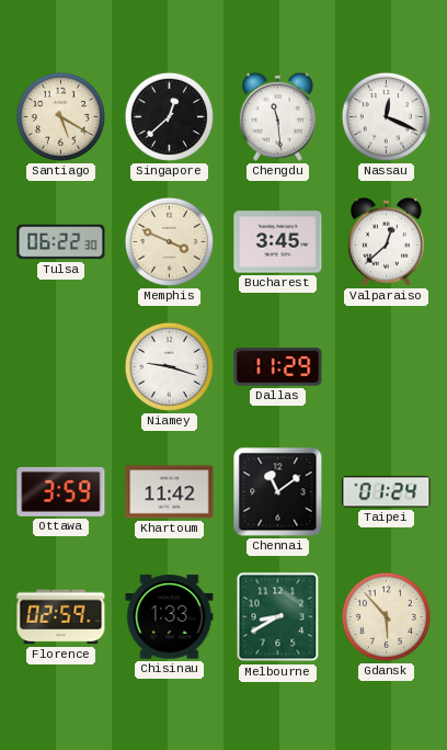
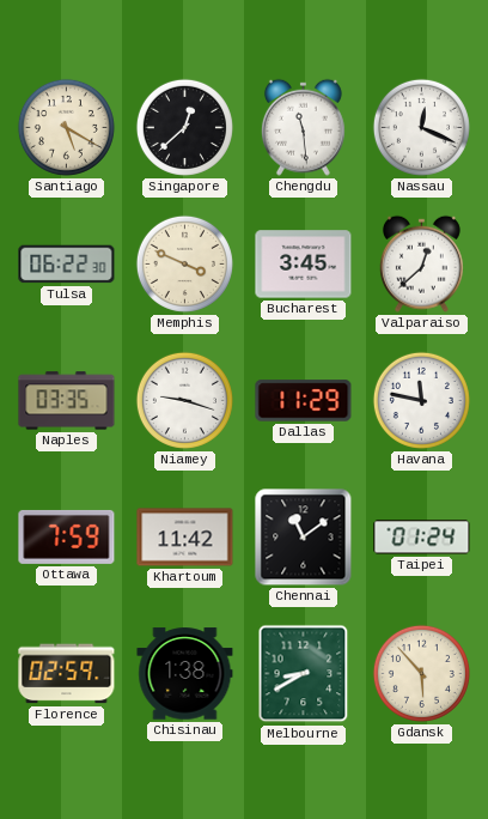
Naples: none -> 03:35 (67, 401)
Havana: none -> 11:47 (421, 400)
Ottawa: 3:59 -> 7:59 (67, 536)
Chisinau: 1:33 -> 1:38 (185, 674)
